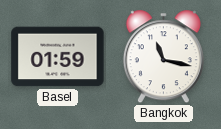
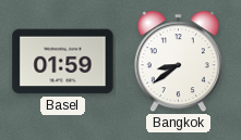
Bangkok: 11:17 -> 8:39 (178, 62)
